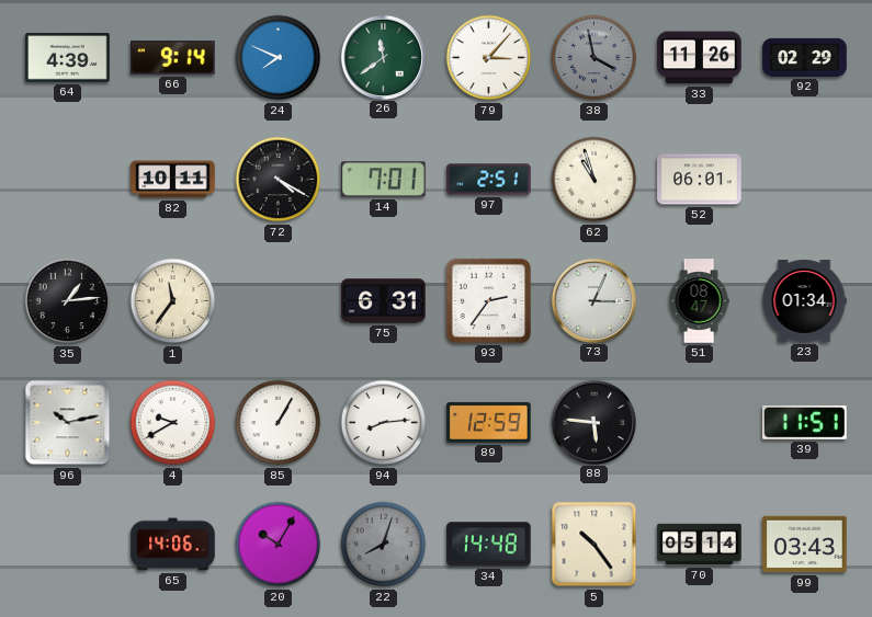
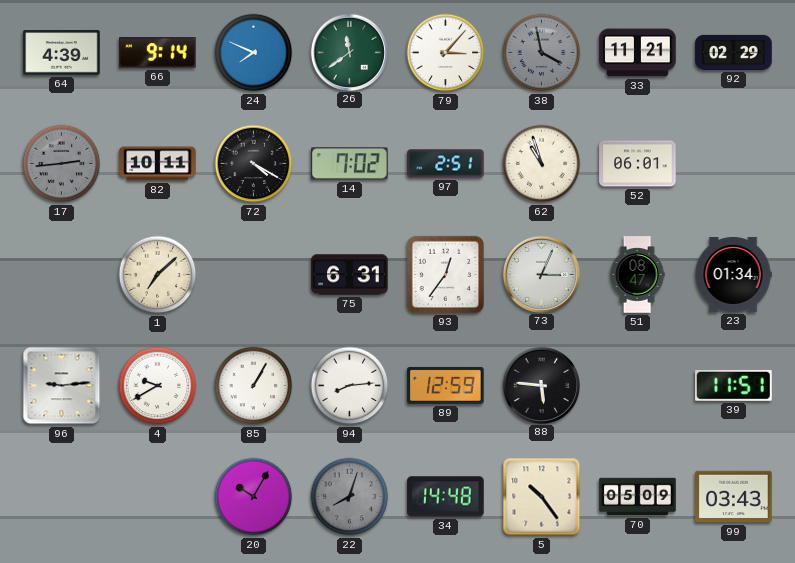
33: 11:26 -> 11:21 (638, 53)
17: none -> 2:44 (62, 164)
14: 7:01 -> 7:02 (350, 164)
35: 1:14 -> none (68, 301)
1: 11:36 -> 7:08 (158, 275)
93: 2:36 -> 12:36 (445, 274)
96: 10:13 -> 9:14 (62, 386)
65: 14:06 -> none (173, 545)
70: 05:14 -> 05:09 (638, 497)
